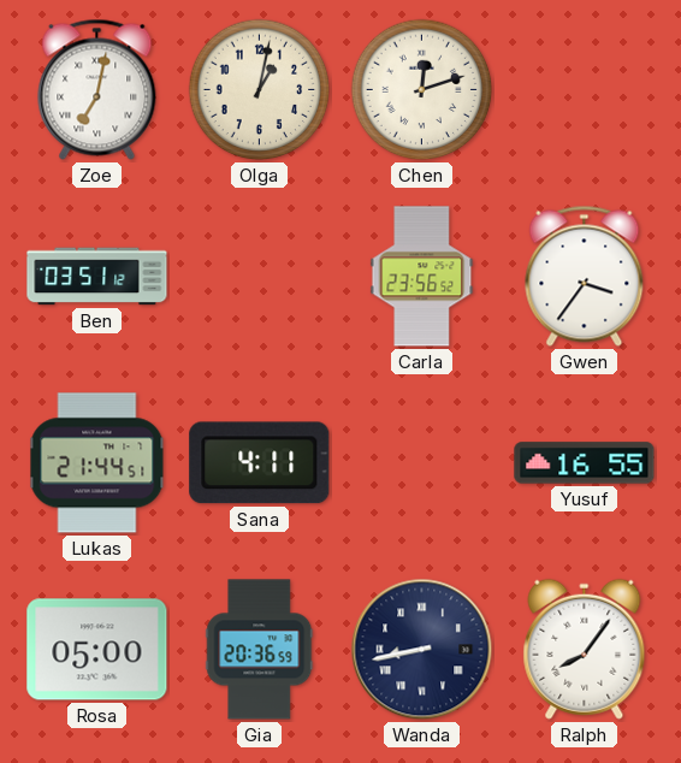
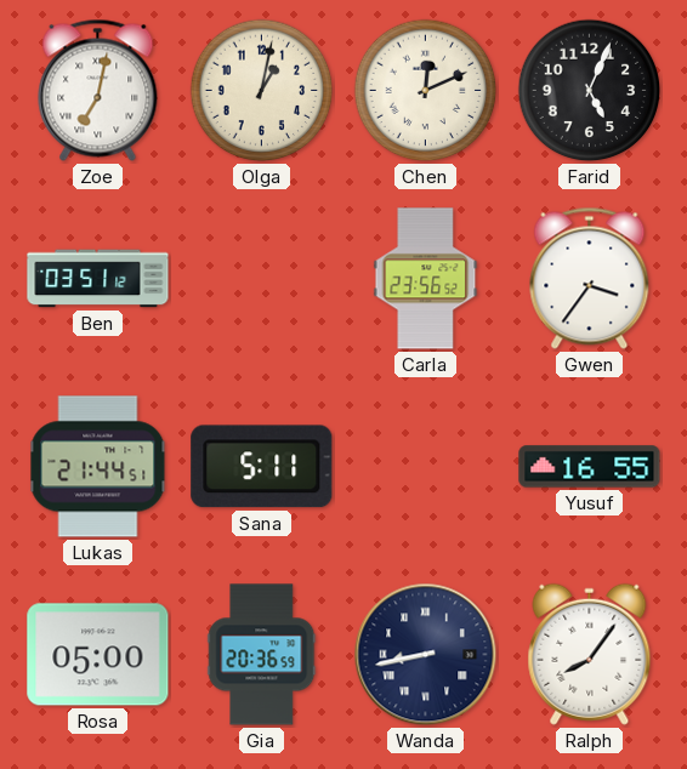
Chen: 12:12 -> 12:11 (426, 91)
Farid: none -> 5:04 (590, 91)
Sana: 4:11 -> 5:11 (262, 467)
